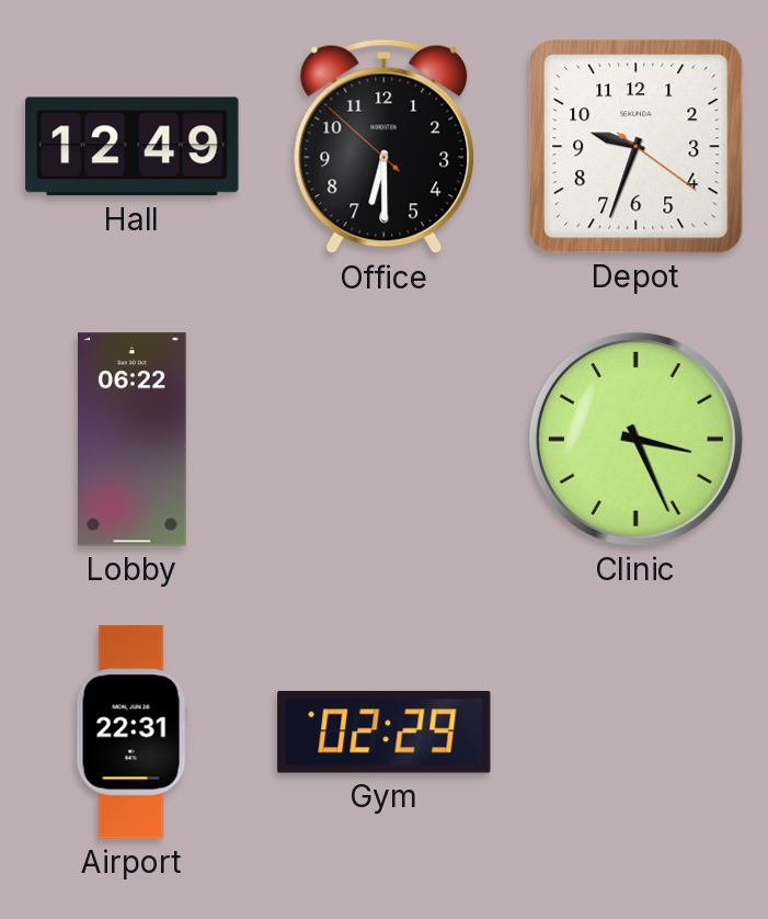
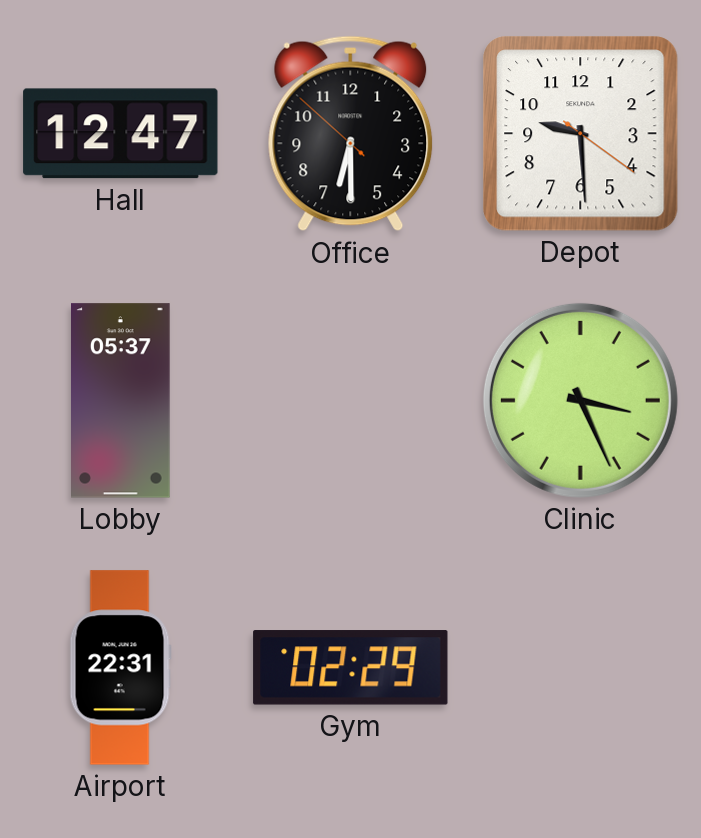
Hall: 12:49 -> 12:47 (121, 134)
Depot: 9:33 -> 9:29 (581, 134)
Lobby: 06:22 -> 05:37 (121, 401)
